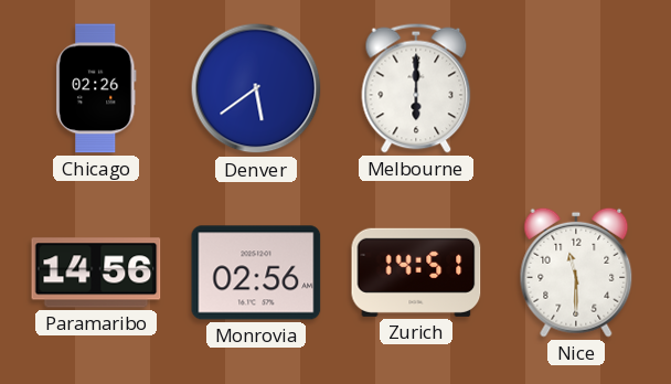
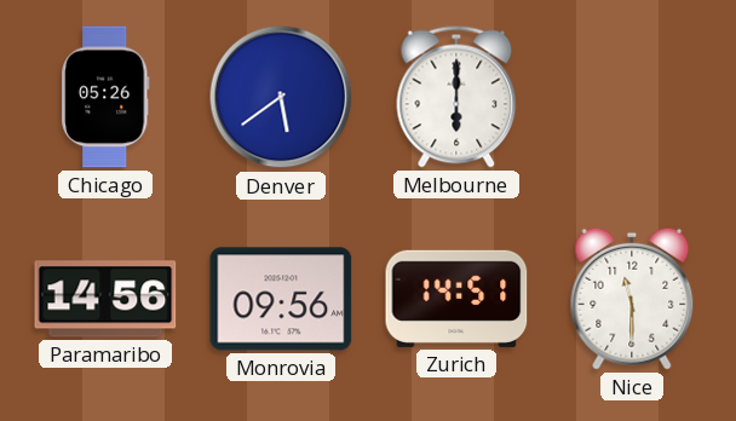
Chicago: 02:26 -> 05:26 (105, 97)
Monrovia: 02:56 -> 09:56 (281, 299)
